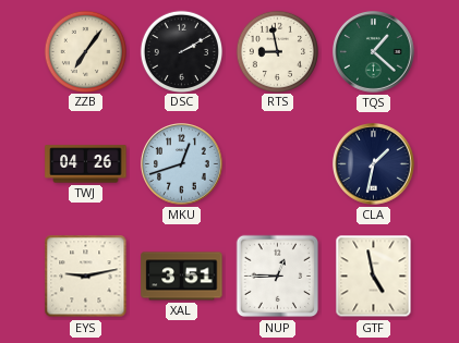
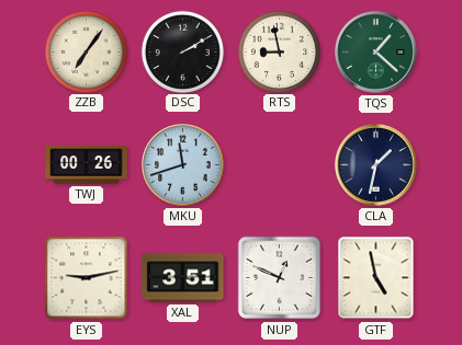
TWJ: 04:26 -> 00:26 (87, 165)
MKU: 12:42 -> 11:42 (183, 165)
NUP: 12:45 -> 12:49 (280, 278)
